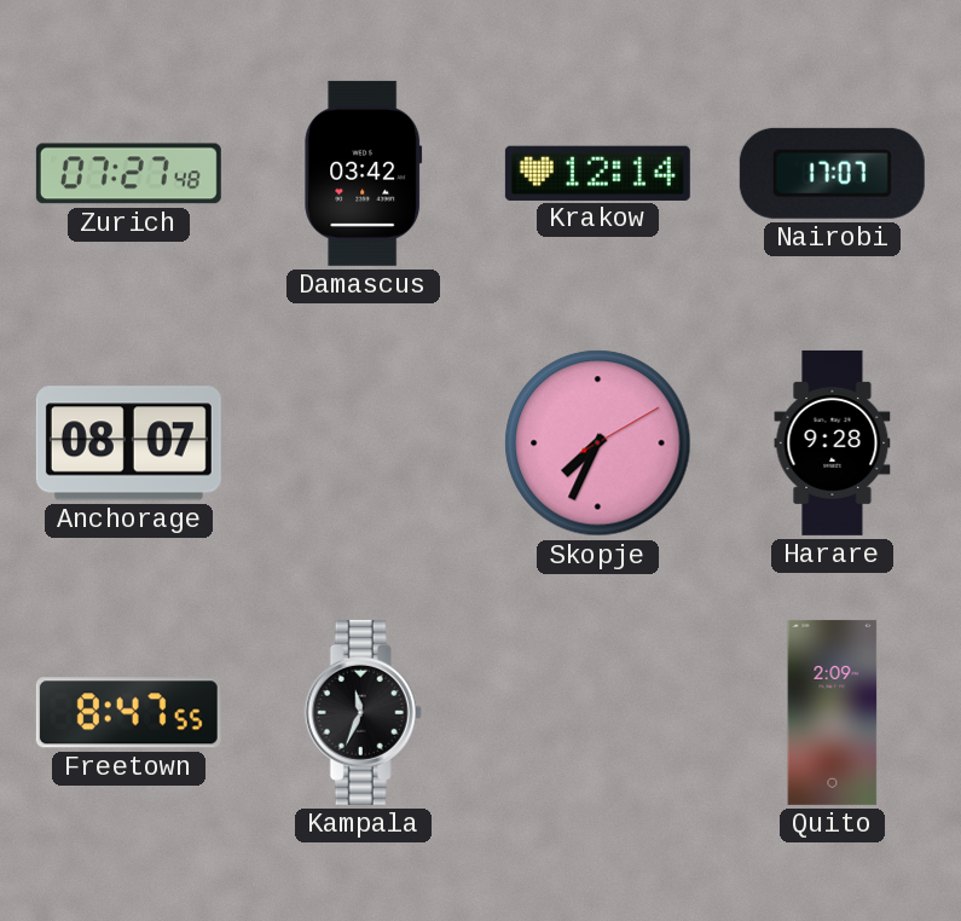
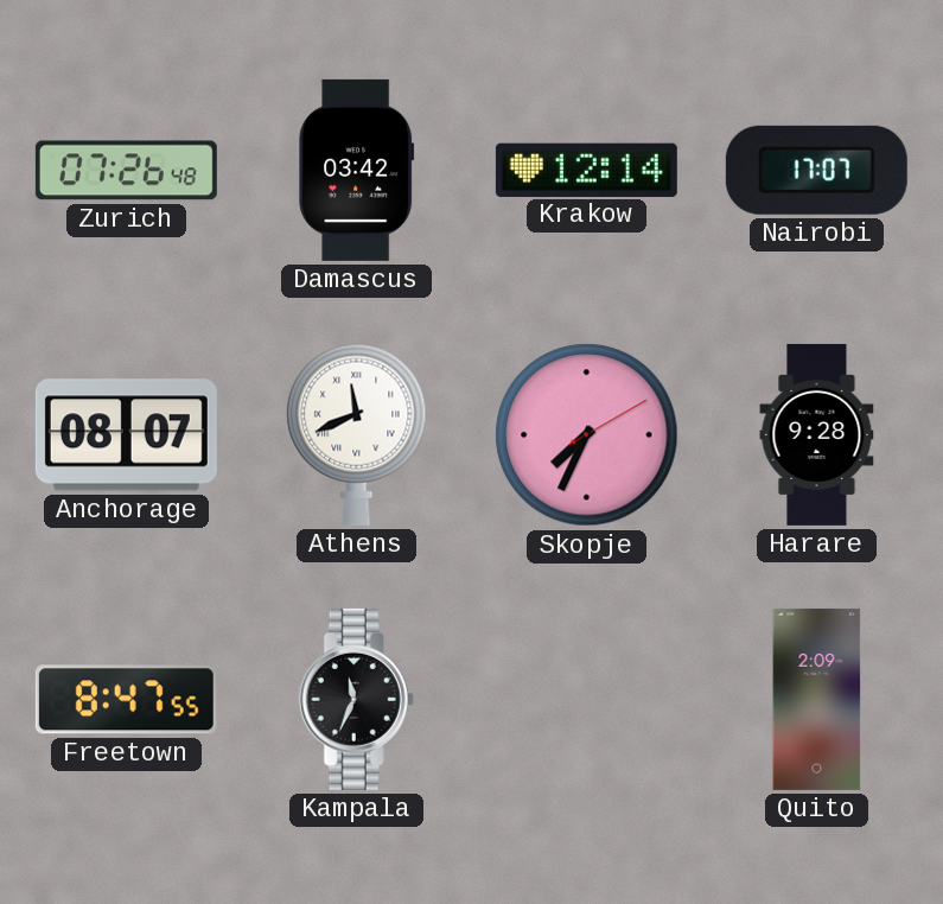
Zurich: 07:27 -> 07:26 (126, 171)
Athens: none -> 11:41 (357, 434)
